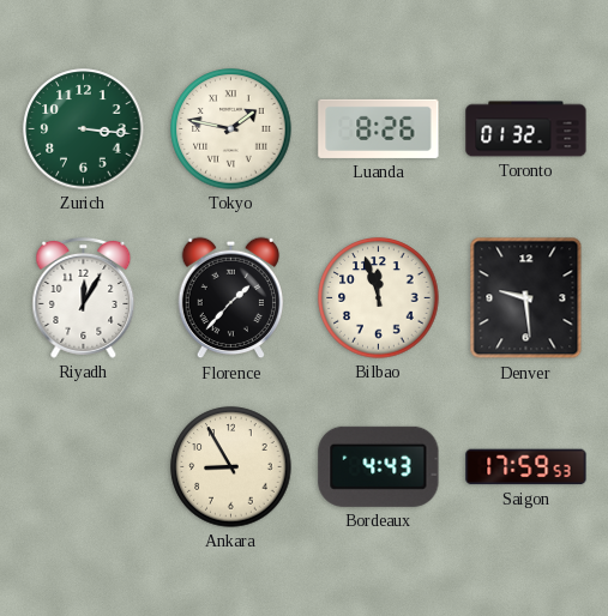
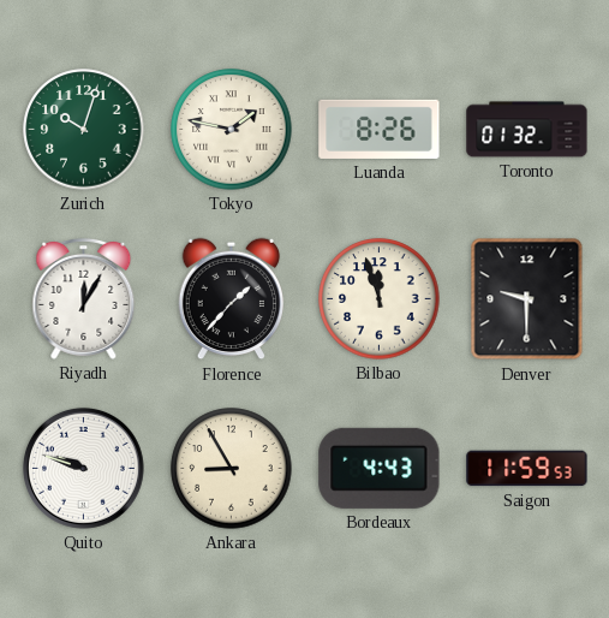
Zurich: 3:16 -> 10:03 (84, 130)
Denver: 9:29 -> 9:30 (527, 299)
Quito: none -> 9:48 (83, 468)
Saigon: 17:59 -> 11:59 (527, 469)
